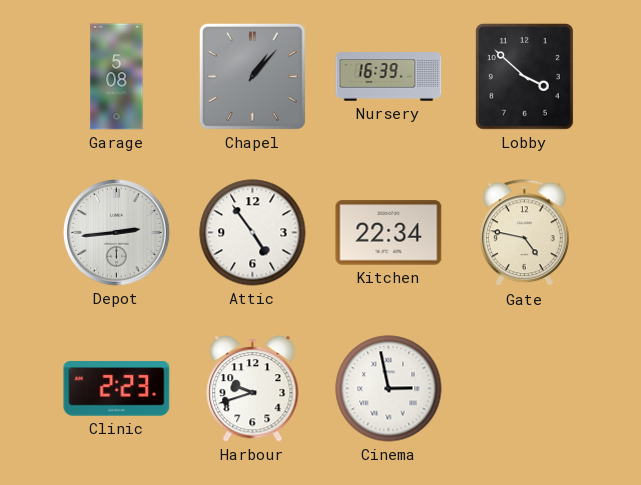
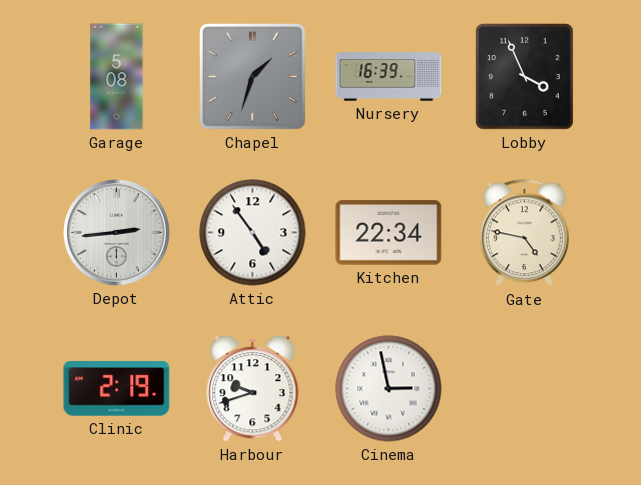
Chapel: 1:07 -> 1:33 (252, 76)
Lobby: 3:52 -> 3:56 (524, 76)
Clinic: 2:23 -> 2:19 (117, 389)
